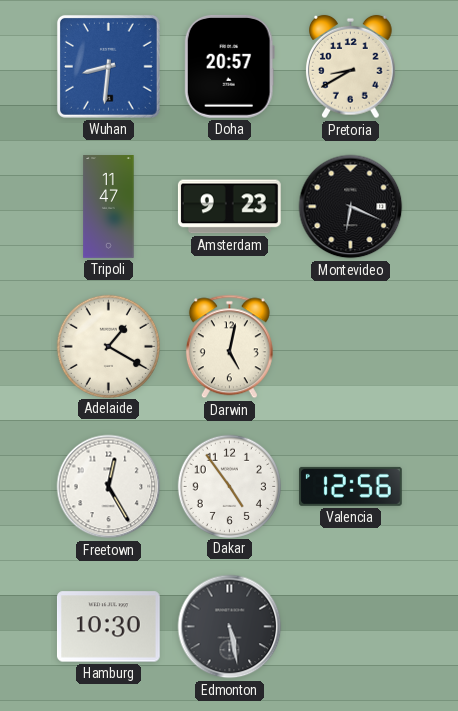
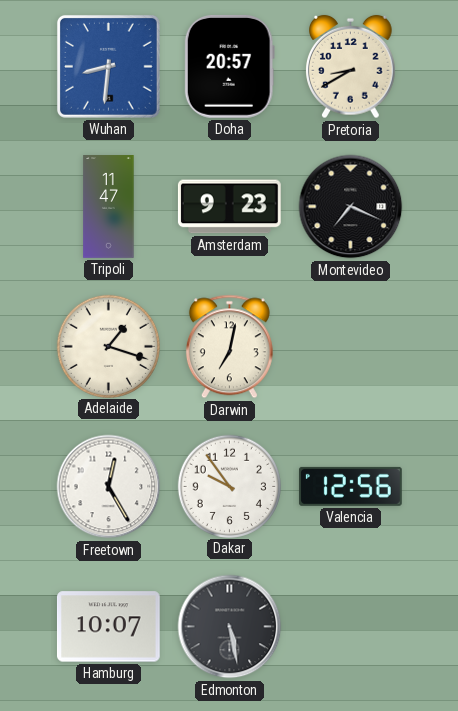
Montevideo: 6:19 -> 7:19 (351, 207)
Adelaide: 1:20 -> 1:18 (108, 346)
Darwin: 5:02 -> 7:02 (229, 347)
Dakar: 4:54 -> 9:54 (229, 486)
Hamburg: 10:30 -> 10:07 (108, 627)
